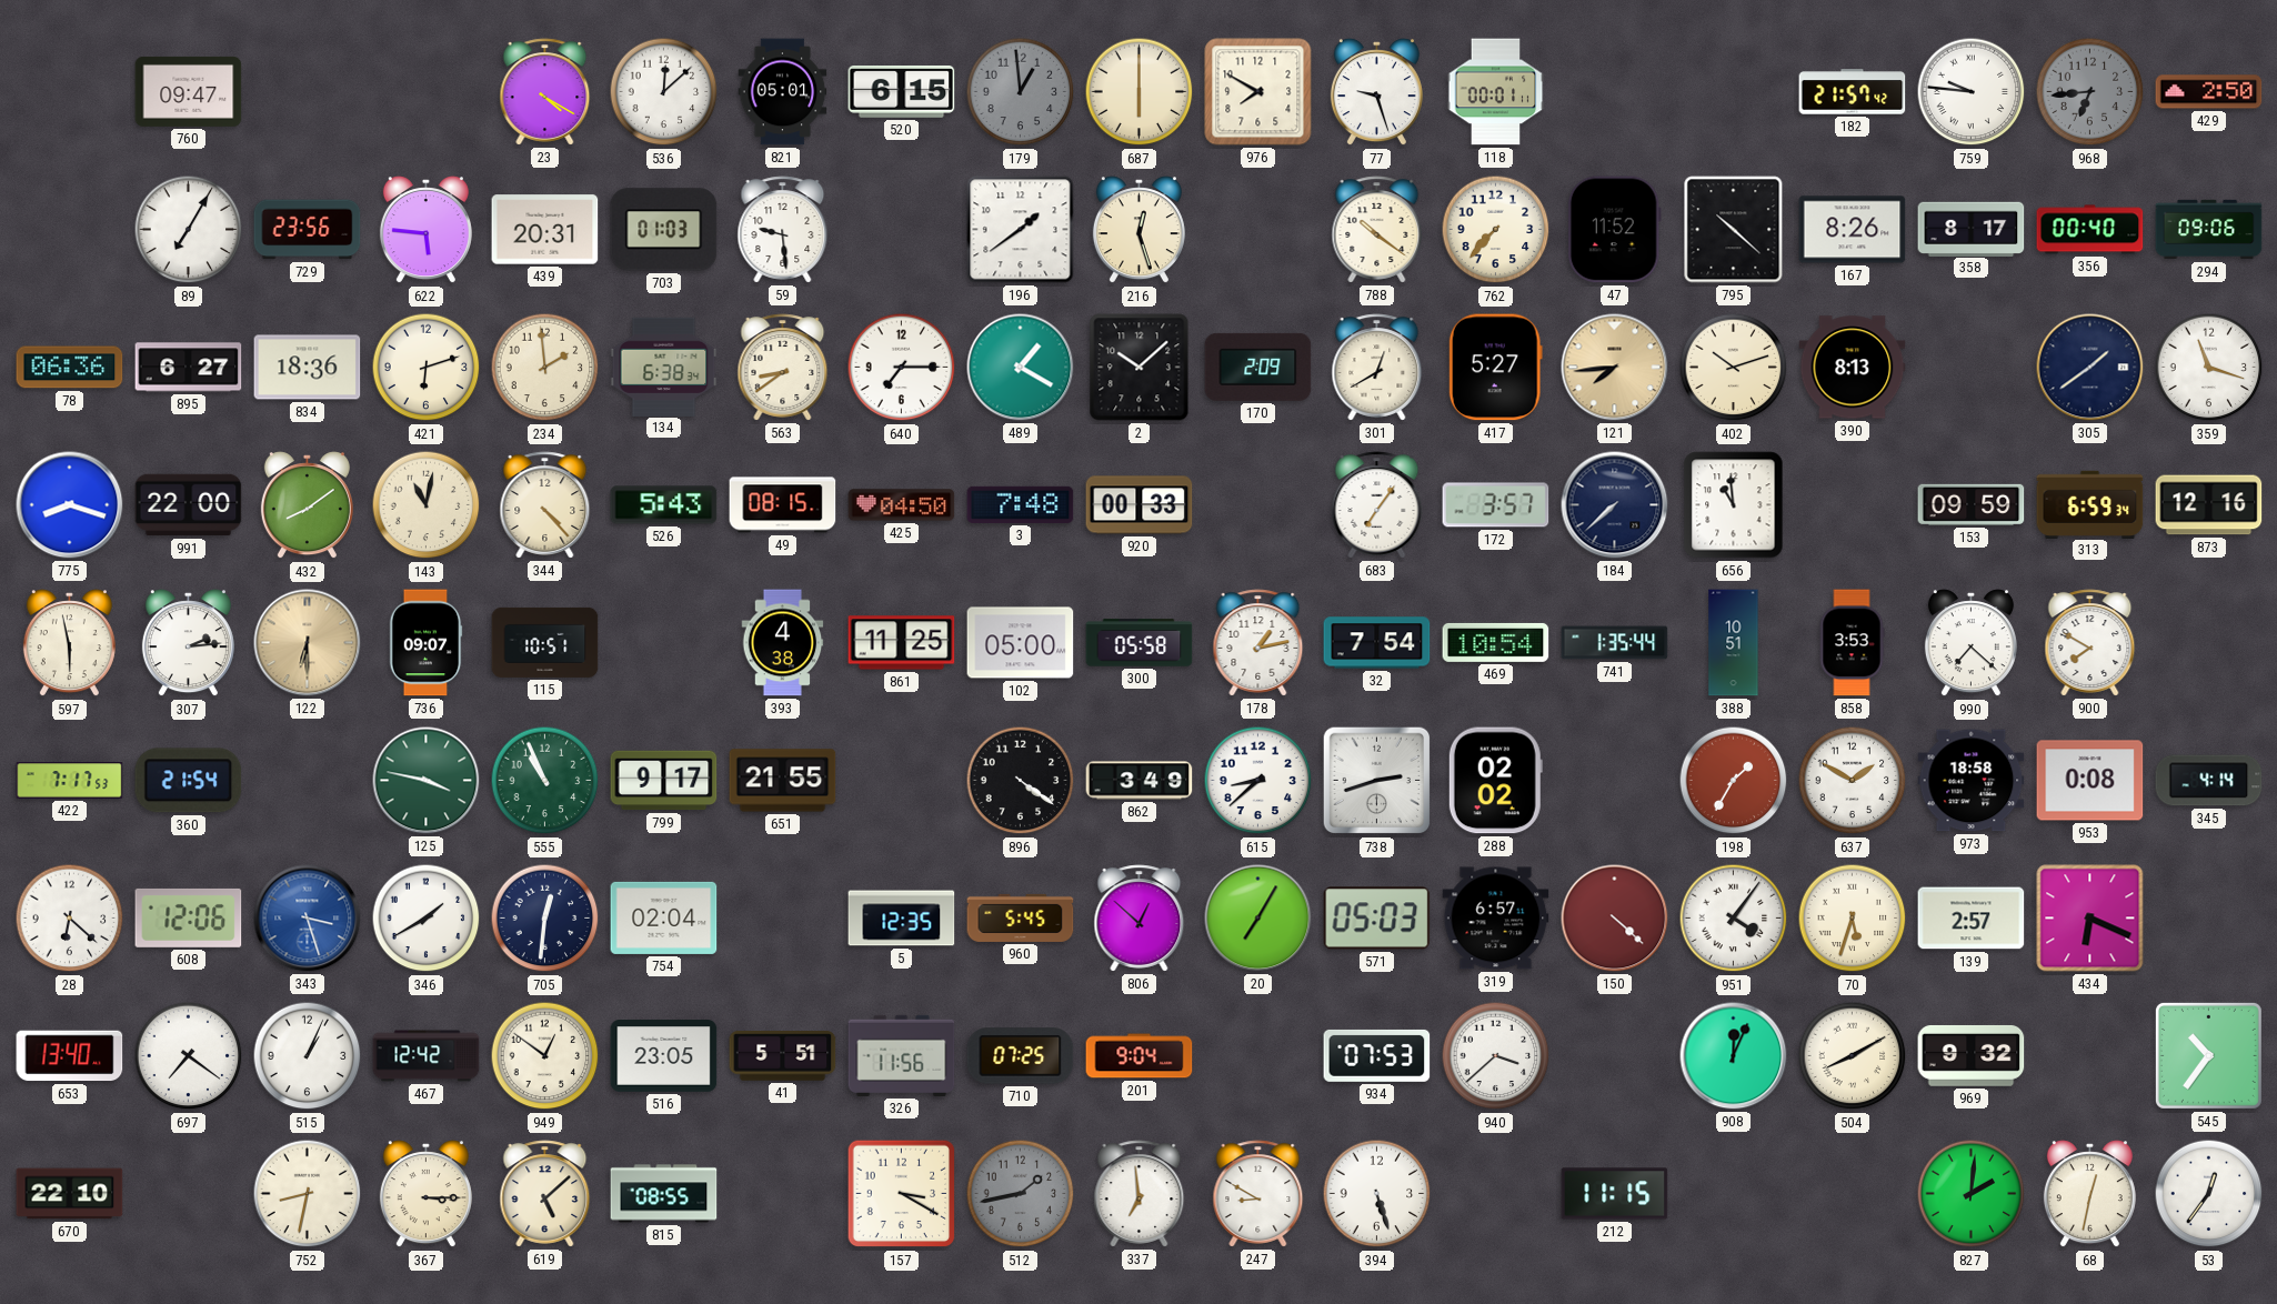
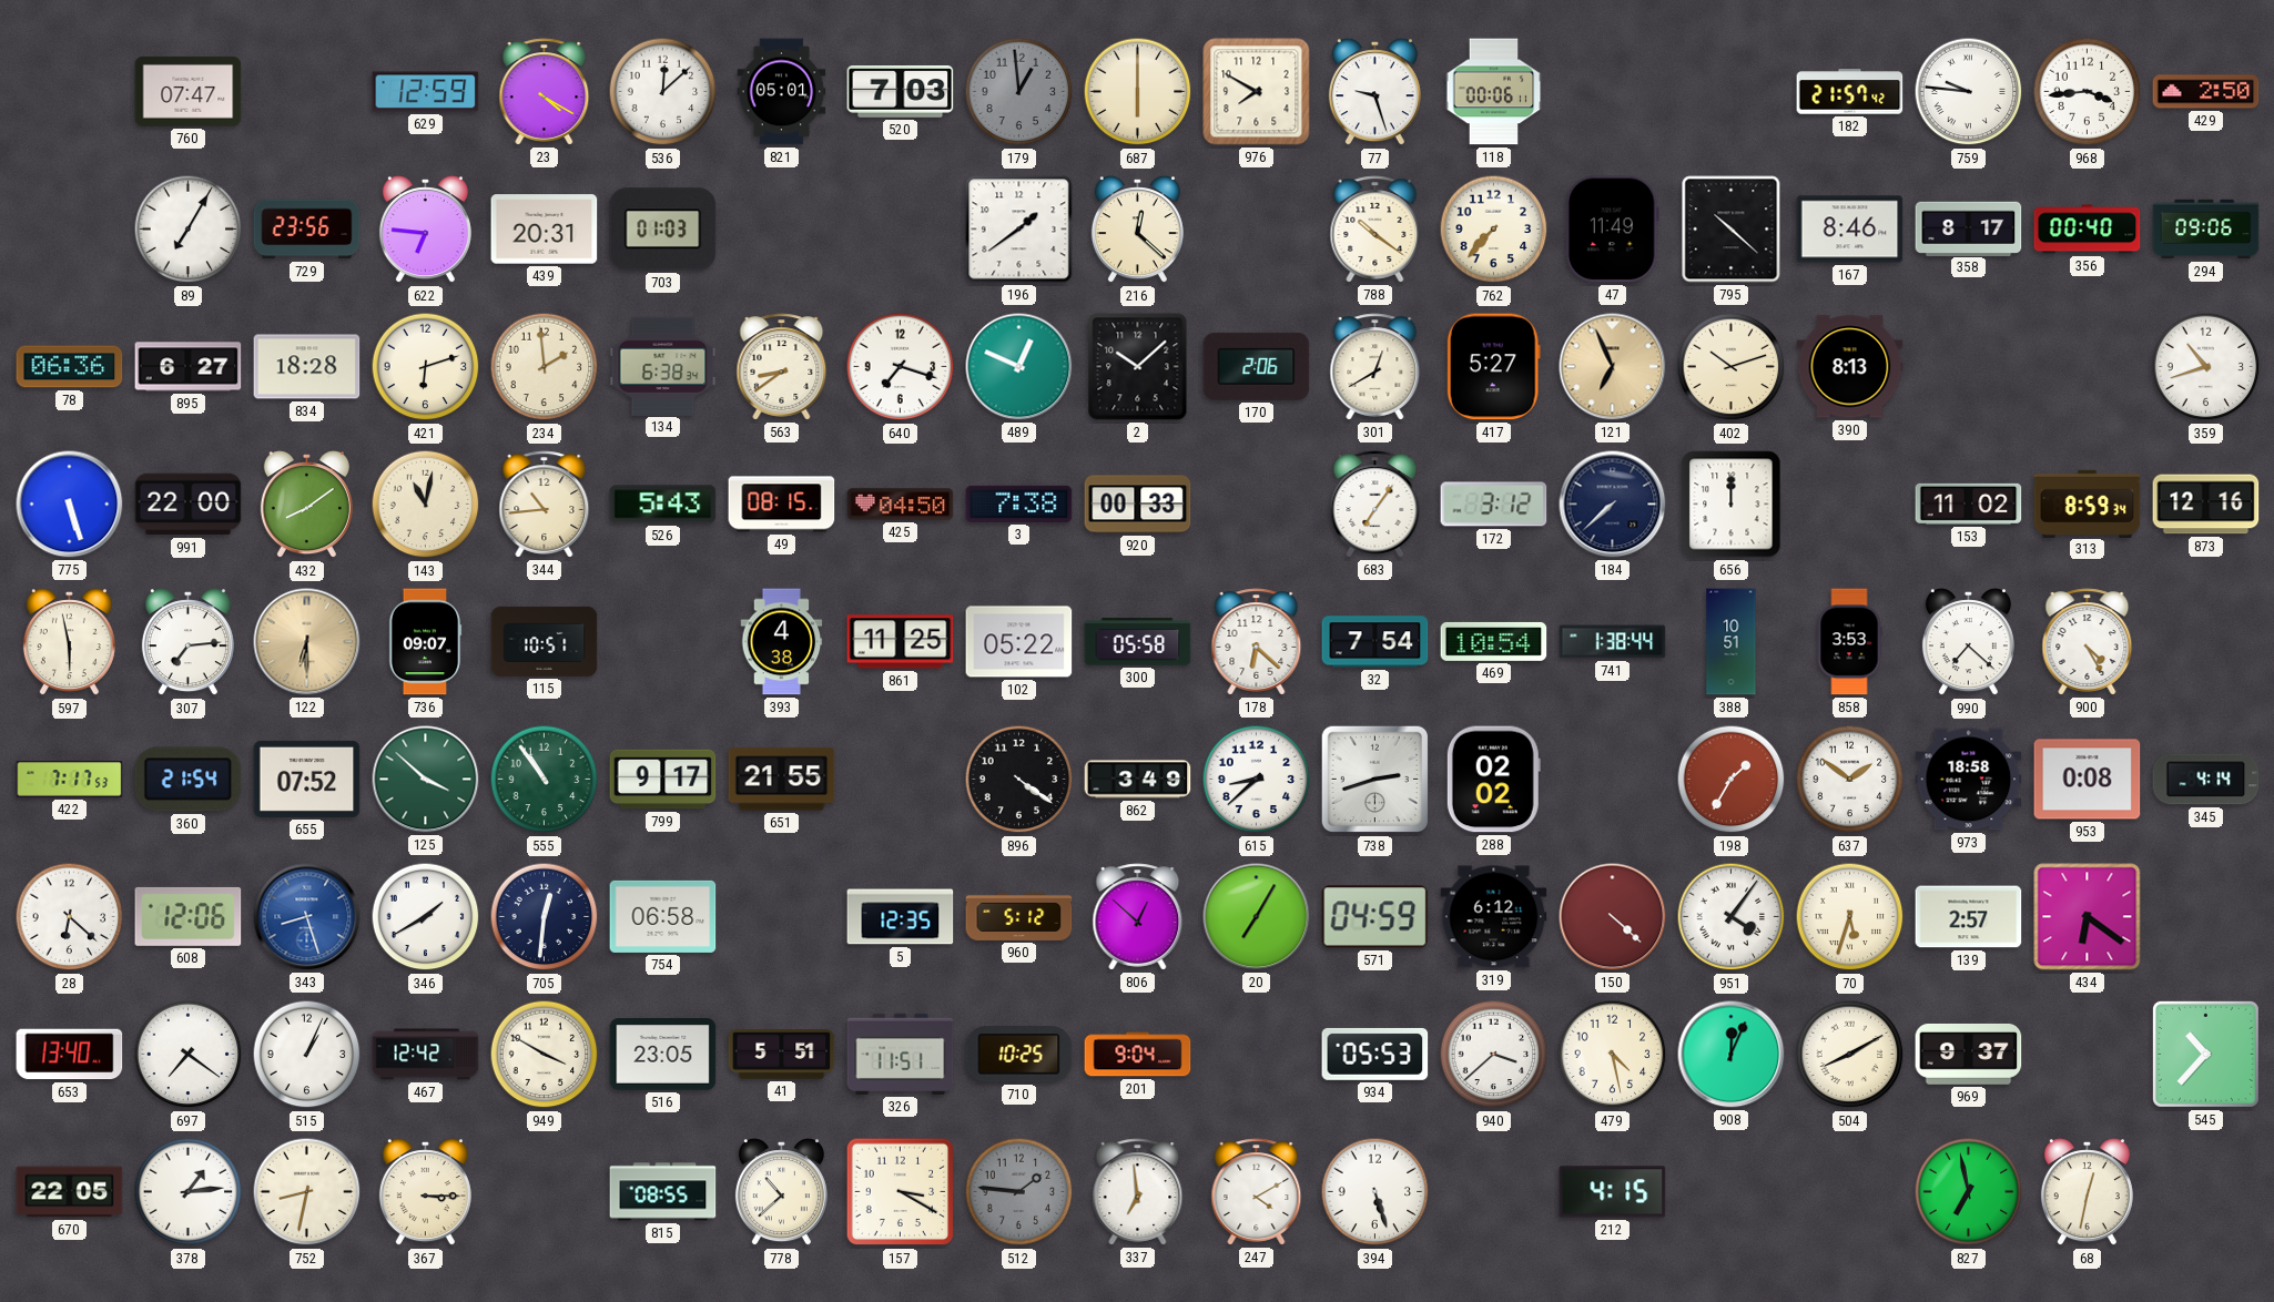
760: 09:47 -> 07:47 (189, 91)
629: none -> 12:59 (426, 92)
520: 6:15 -> 7:03 (901, 92)
118: 00:01 -> 00:06 (1494, 92)
968: 6:44 -> 3:44 (2088, 92)
968 dial: grey -> white (2088, 92)
622: 5:46 -> 6:46 (425, 230)
59: 9:29 -> none (783, 230)
216: 12:27 -> 12:22 (1137, 230)
47: 11:52 -> 11:49 (1612, 230)
167: 8:26 -> 8:46 (1850, 230)
834: 18:36 -> 18:28 (307, 367)
640: 7:15 -> 7:18 (901, 367)
489: 1:20 -> 12:49 (1019, 367)
170: 2:09 -> 2:06 (1257, 366)
121: 7:44 -> 6:56 (1613, 367)
305: 1:39 -> none (2090, 368)
359: 11:18 -> 10:42 (2206, 367)
775: 8:18 -> 5:27 (70, 505)
344: 4:23 -> 10:44 (545, 505)
3: 7:48 -> 7:38 (1019, 503)
172: 3:57 -> 3:12 (1494, 505)
656: 10:59 -> 12:00 (1732, 505)
153: 09:59 -> 11:02 (1969, 503)
313: 6:59 -> 8:59 (2088, 503)
307: 2:14 -> 7:14 (187, 642)
102: 05:00 -> 05:22 (1019, 642)
178: 1:13 -> 6:22 (1257, 642)
741: 1:35 -> 1:38 (1613, 642)
900: 7:50 -> 4:25 (2088, 642)
655: none -> 07:52 (307, 779)
125: 3:47 -> 3:52 (426, 780)
555: 10:56 -> 10:54 (545, 780)
637: 1:50 -> 1:51 (1850, 780)
343: 3:27 -> 8:27 (307, 917)
754: 02:04 -> 06:58 (663, 916)
960: 5:45 -> 5:12 (1019, 916)
571: 05:03 -> 04:59 (1375, 917)
319: 6:57 -> 6:12 (1494, 917)
434: 6:19 -> 6:21 (2088, 917)
949: 12:51 -> 3:50 (545, 1055)
326: 11:56 -> 11:51 (901, 1054)
710: 07:25 -> 10:25 (1019, 1055)
934: 07:53 -> 05:53 (1375, 1054)
479: none -> 4:28 (1613, 1055)
969: 9:32 -> 9:37 (1969, 1055)
545: 10:36 -> 10:37 (2205, 1054)
670: 22:10 -> 22:05 (70, 1192)
378: none -> 1:14 (189, 1192)
619: 5:08 -> none (545, 1194)
778: none -> 10:38 (781, 1192)
512: 1:43 -> 1:46 (1019, 1192)
247: 8:50 -> 4:10 (1257, 1192)
212: 11:15 -> 4:15 (1613, 1192)
827: 2:01 -> 6:58 (1969, 1192)
53: 12:36 -> none (2209, 1194)
